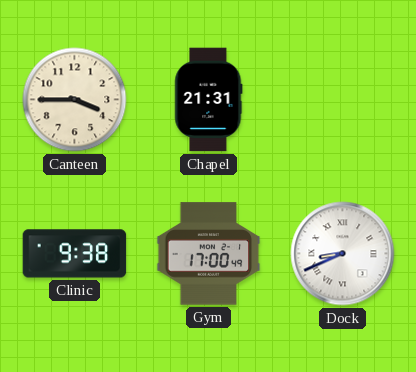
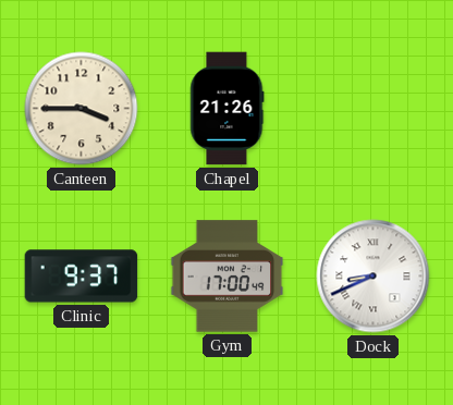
Chapel: 21:31 -> 21:26 (228, 109)
Clinic: 9:38 -> 9:37 (82, 277)
